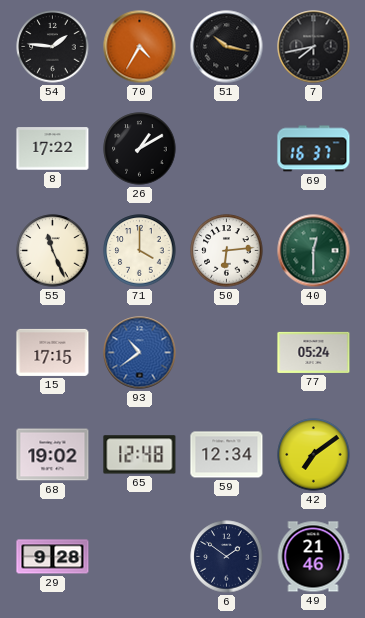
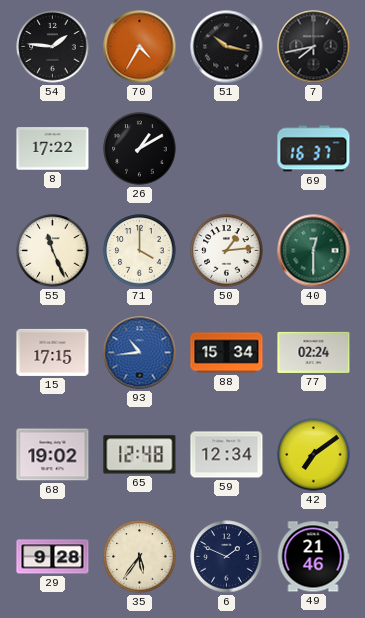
50: 6:14 -> 1:14 (227, 251)
93: 10:39 -> 10:44 (140, 353)
88: none -> 15:34 (227, 353)
77: 05:24 -> 02:24 (314, 352)
35: none -> 5:36 (140, 557)
6: 1:51 -> 1:49 (227, 557)
